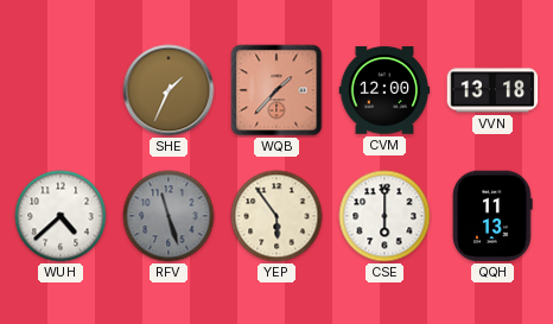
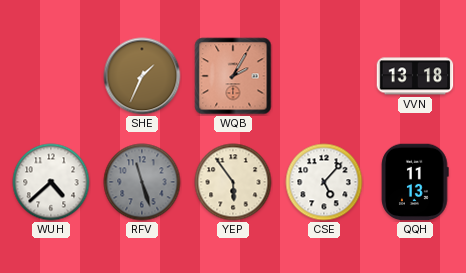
WQB: 1:37 -> 2:05 (233, 76)
CVM: 12:00 -> none (384, 90)
CSE: 6:00 -> 5:07 (324, 182)
